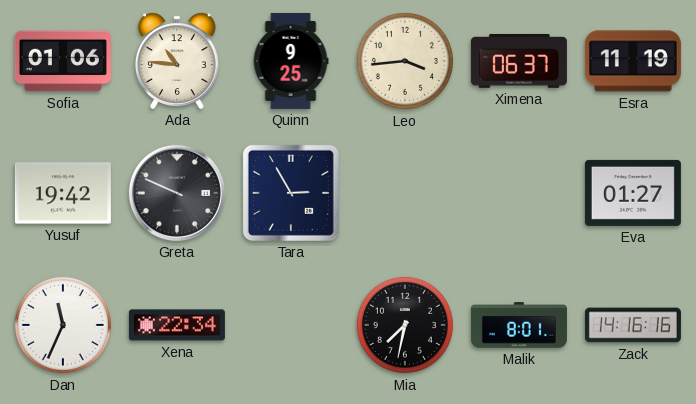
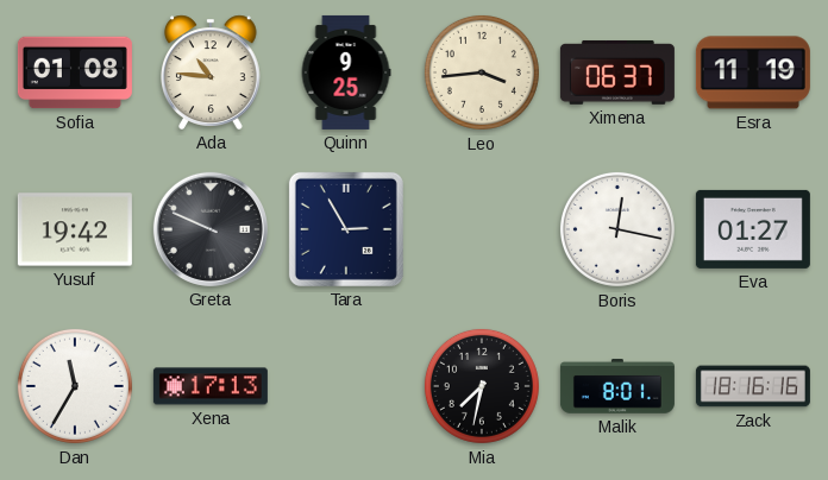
Sofia: 01:06 -> 01:08 (75, 72)
Boris: none -> 12:17 (617, 229)
Dan: 11:34 -> 11:35 (75, 386)
Xena: 22:34 -> 17:13 (211, 386)
Zack: 14:16 -> 18:16 (753, 386)
